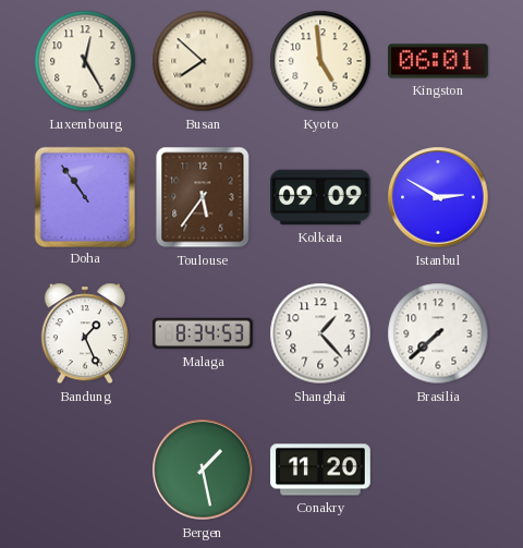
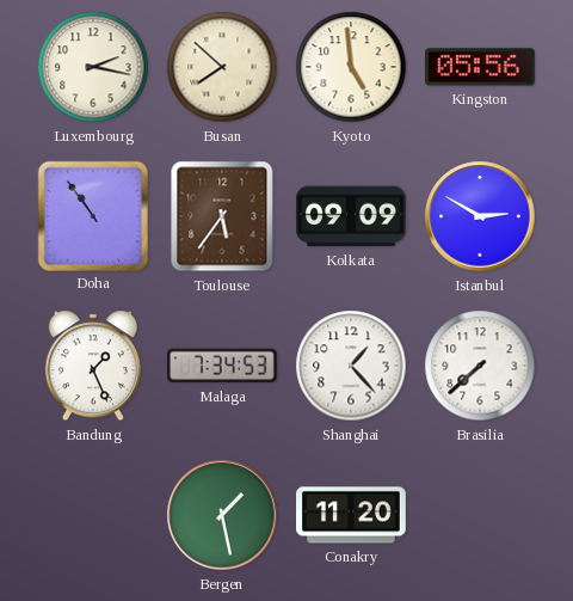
Luxembourg: 12:25 -> 2:17 (93, 67)
Kingston: 06:01 -> 05:56 (481, 67)
Malaga: 8:34 -> 7:34 (223, 366)
